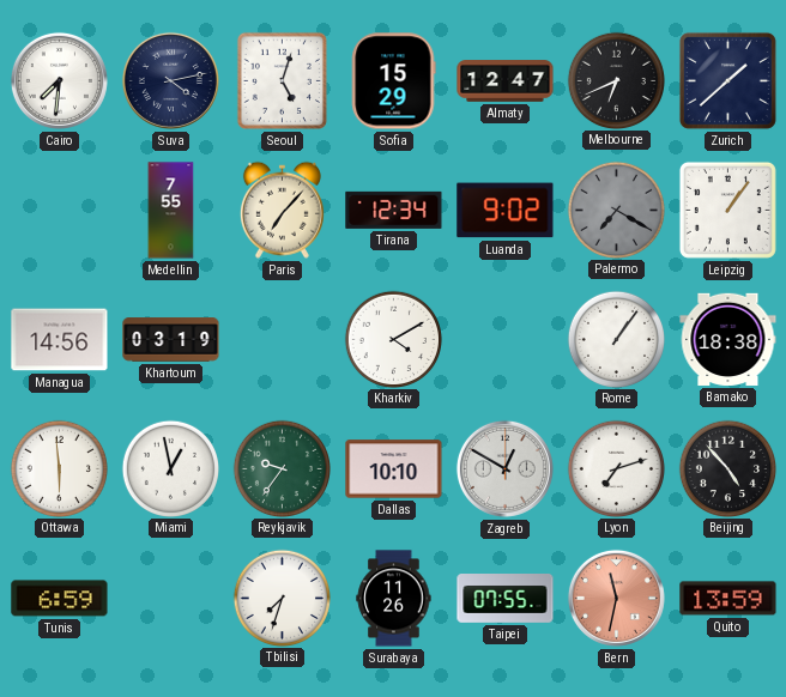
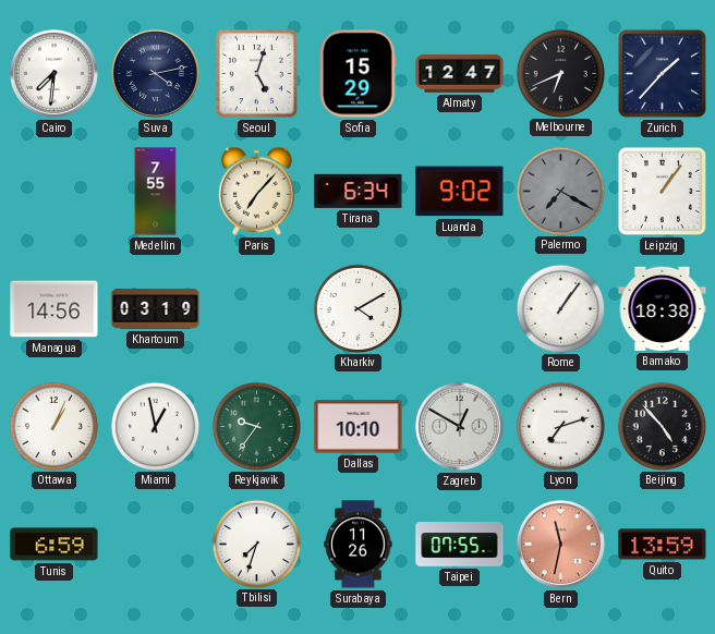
Zurich: 1:38 -> 1:37 (662, 73)
Tirana: 12:34 -> 6:34 (359, 191)
Ottawa: 5:59 -> 1:04 (53, 426)
